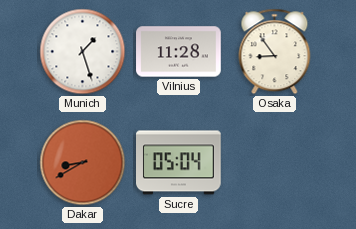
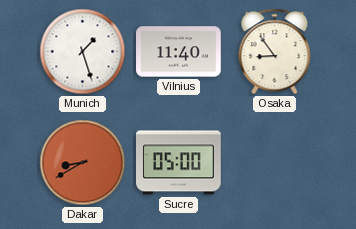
Vilnius: 11:28 -> 11:40 (179, 52)
Sucre: 05:04 -> 05:00 (179, 163)
